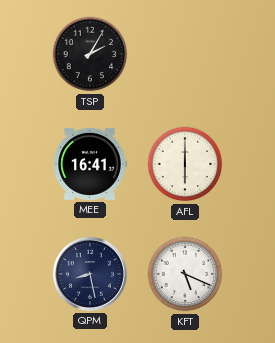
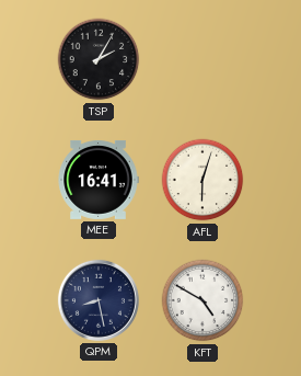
AFL: 6:00 -> 6:03 (202, 180)
KFT: 5:19 -> 4:50 (202, 300)
